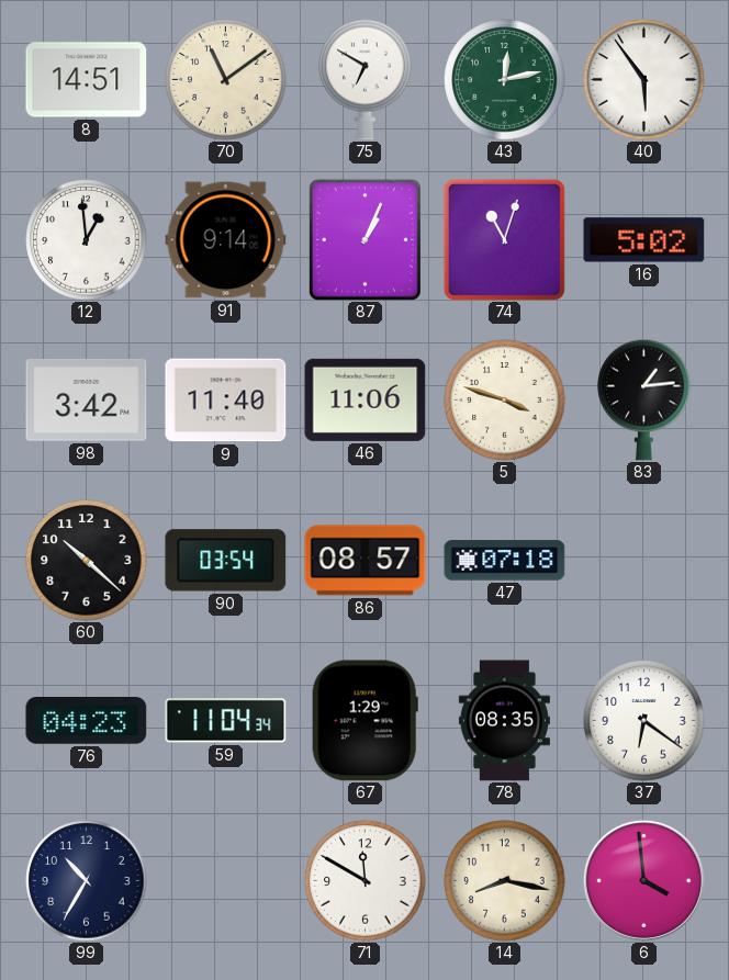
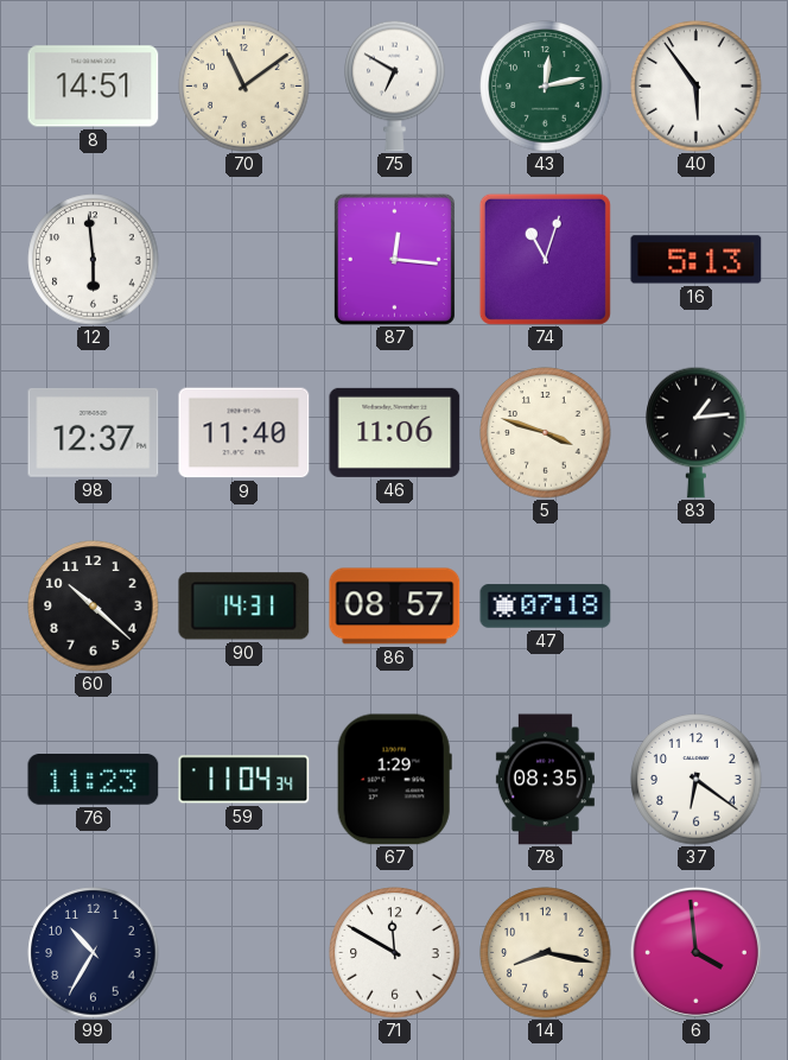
12: 12:59 -> 5:59 (94, 260)
91: 9:14 -> none (226, 240)
87: 1:04 -> 12:16 (394, 259)
16: 5:02 -> 5:13 (697, 260)
98: 3:42 -> 12:37 (94, 433)
90: 03:54 -> 14:31 (244, 607)
76: 04:23 -> 11:23 (94, 780)
